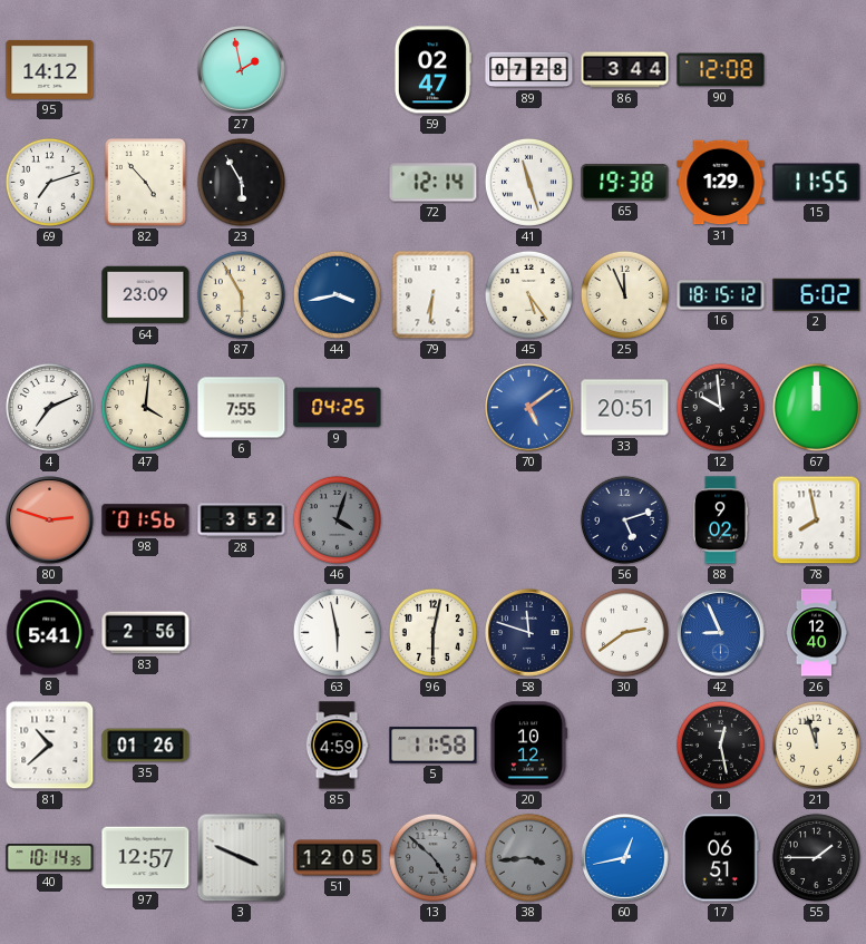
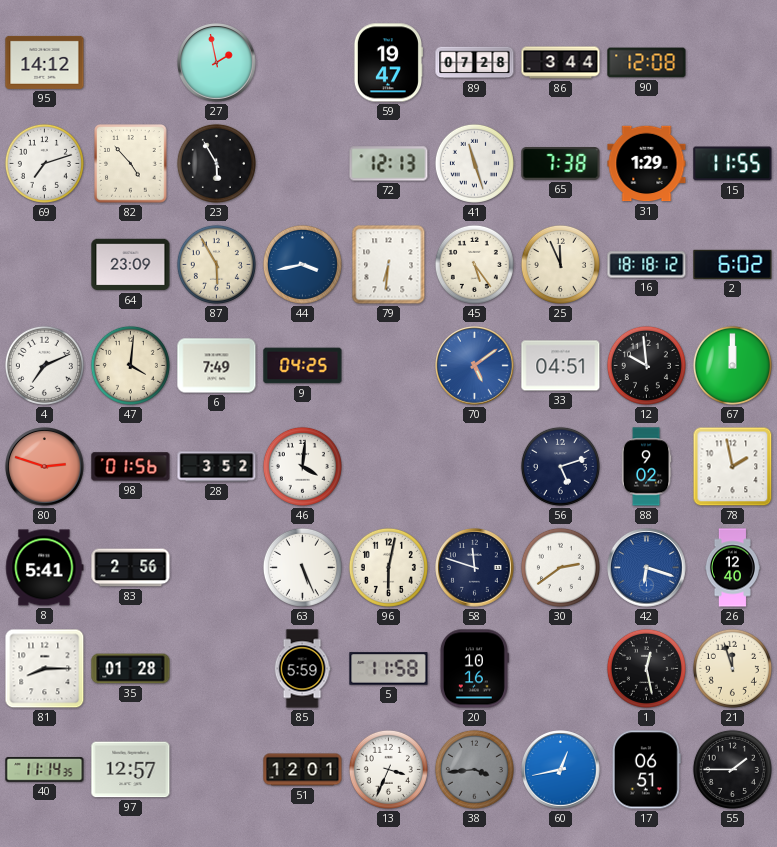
59: 02:47 -> 19:47 (388, 63)
72: 12:14 -> 12:13 (389, 164)
65: 19:38 -> 7:38 (561, 164)
16: 18:15 -> 18:18 (647, 265)
6: 7:55 -> 7:49 (217, 366)
33: 20:51 -> 04:51 (561, 366)
46: 4:03 -> 4:01 (302, 466)
46 dial: grey -> white (302, 466)
78: 7:58 -> 1:58 (733, 467)
63: 5:58 -> 5:26 (302, 567)
42: 8:56 -> 6:18 (647, 568)
81: 10:38 -> 8:15 (45, 669)
35: 01:26 -> 01:28 (131, 669)
85: 4:59 -> 5:59 (302, 669)
20: 10:12 -> 10:16 (474, 669)
40: 10:14 -> 11:14 (45, 770)
3: 3:49 -> none (242, 858)
51: 12:05 -> 12:01 (303, 770)
13: 4:52 -> 3:34 (388, 769)
13 dial: grey -> white (388, 769)
